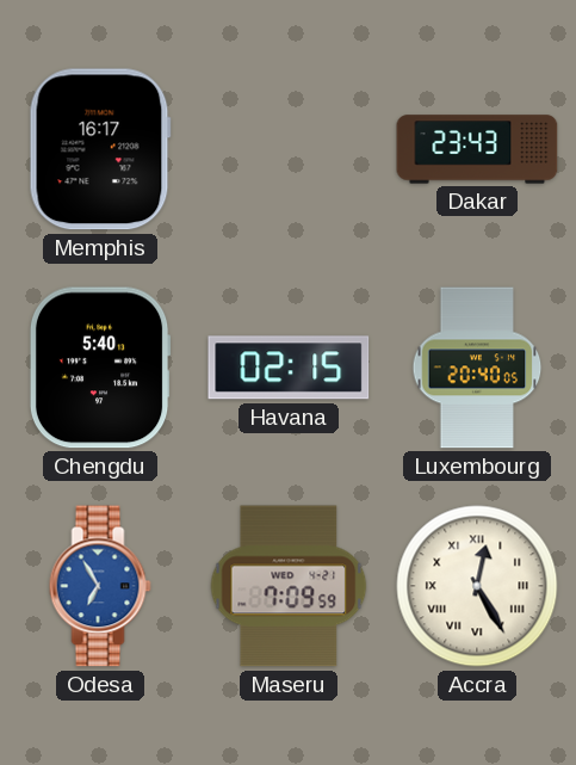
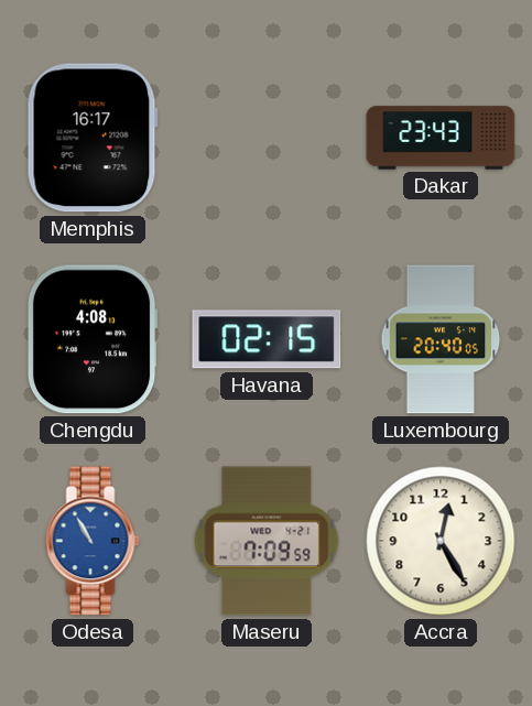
Chengdu: 5:40 -> 4:08 (93, 339)
Odesa: 6:55 -> 10:55 (93, 541)
Accra numerals: Roman -> Arabic (441, 541)
